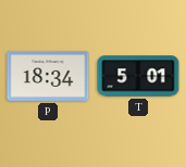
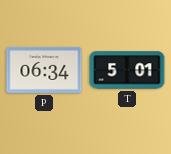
P: 18:34 -> 06:34 (44, 70)
